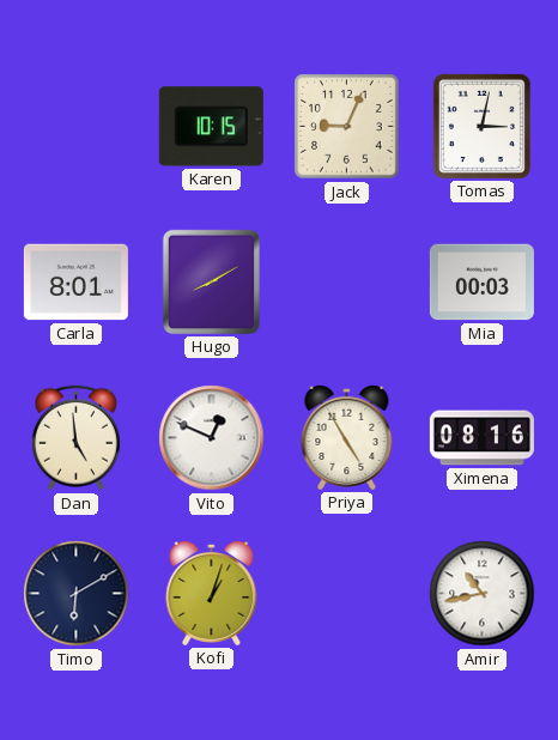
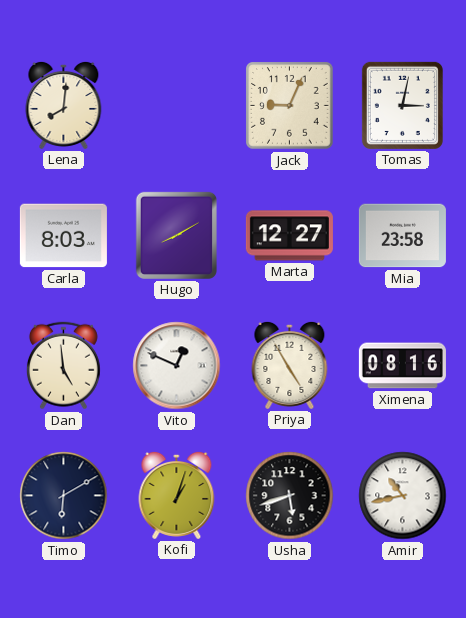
Lena: none -> 8:01 (64, 105)
Karen: 10:15 -> none (211, 127)
Carla: 8:01 -> 8:03 (63, 236)
Marta: none -> 12:27 (289, 236)
Mia: 00:03 -> 23:58 (402, 236)
Usha: none -> 5:42 (290, 496)
